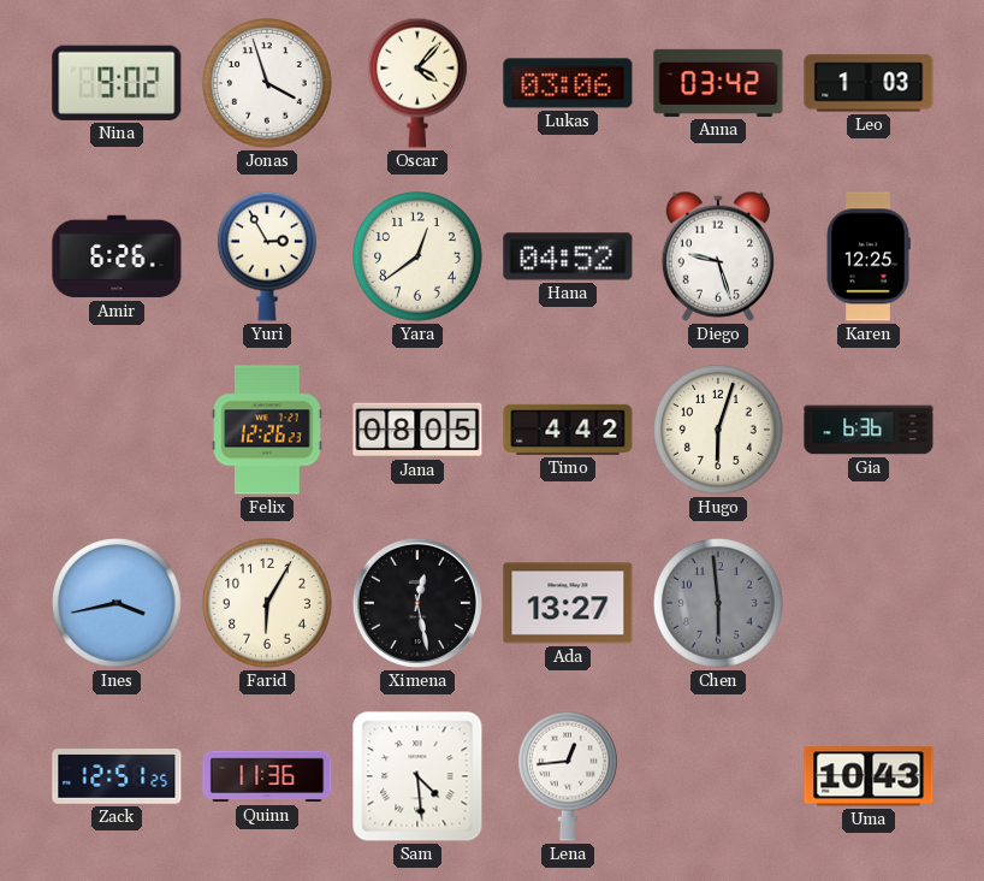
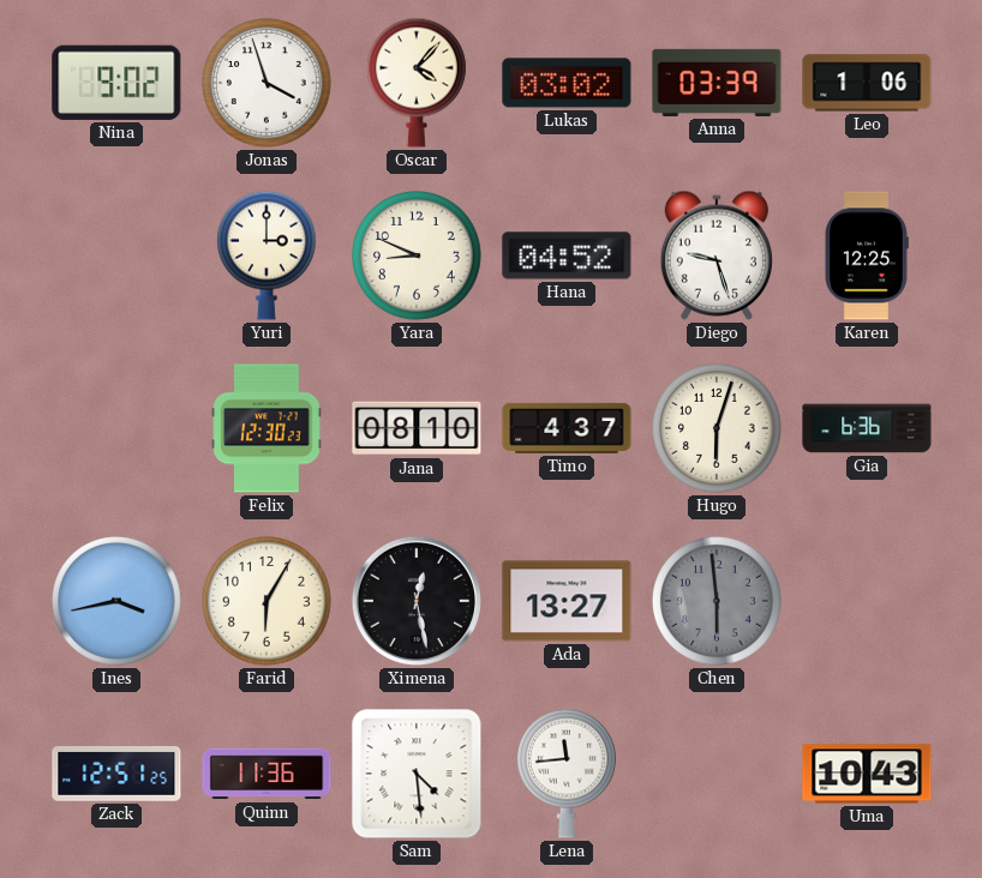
Lukas: 03:06 -> 03:02 (567, 83)
Anna: 03:42 -> 03:39 (717, 83)
Leo: 1:03 -> 1:06 (867, 83)
Amir: 6:26 -> none (117, 256)
Yuri: 2:55 -> 3:00 (267, 255)
Yara: 12:39 -> 8:49 (418, 257)
Felix: 12:26 -> 12:30 (267, 428)
Jana: 08:05 -> 08:10 (417, 428)
Timo: 4:42 -> 4:37 (567, 428)
Lena: 12:44 -> 11:44 (567, 774)
